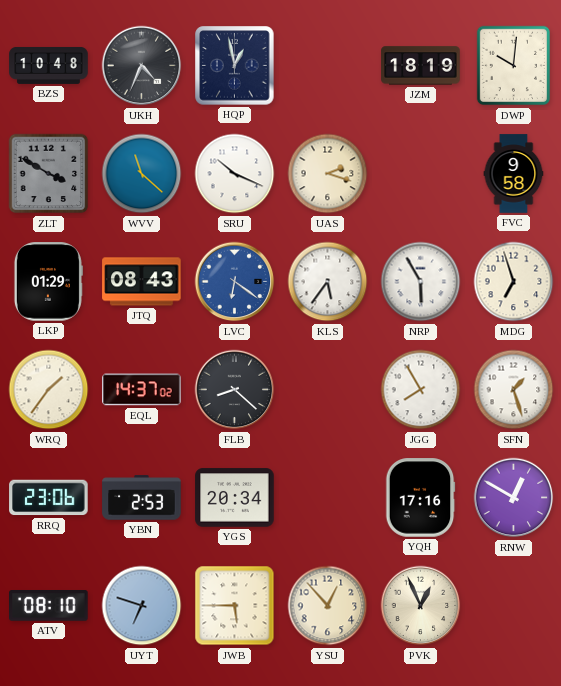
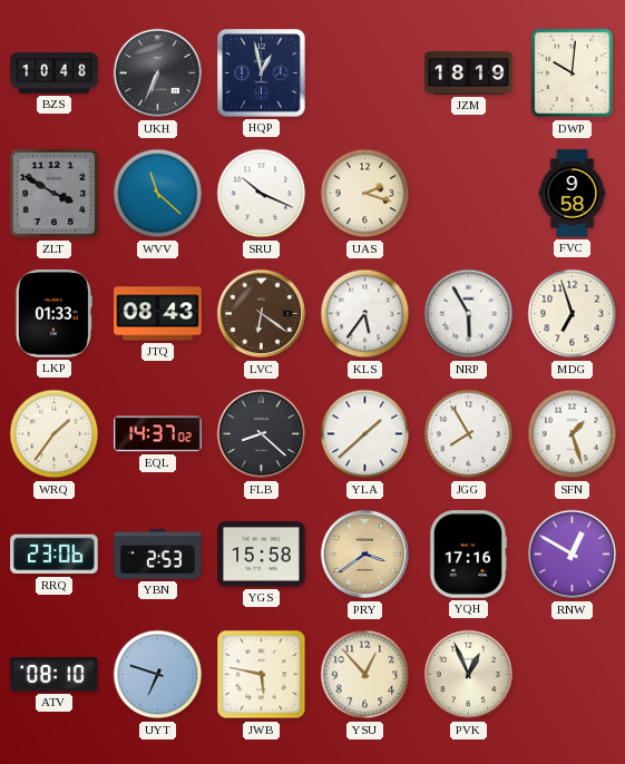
UKH: 4:34 -> 6:34 (158, 74)
LKP: 01:29 -> 01:33 (53, 314)
LVC dial: blue -> brown (262, 314)
YLA: none -> 1:38 (365, 434)
YGS: 20:34 -> 15:58 (262, 555)
PRY: none -> 3:39 (365, 555)
JWB: 5:45 -> 5:47 (262, 675)
